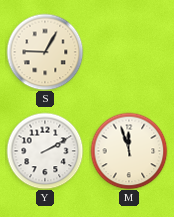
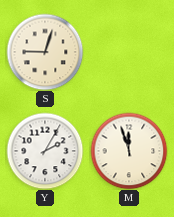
S: 9:05 -> 9:03 (45, 52)
Y: 2:10 -> 2:05 (45, 151)
